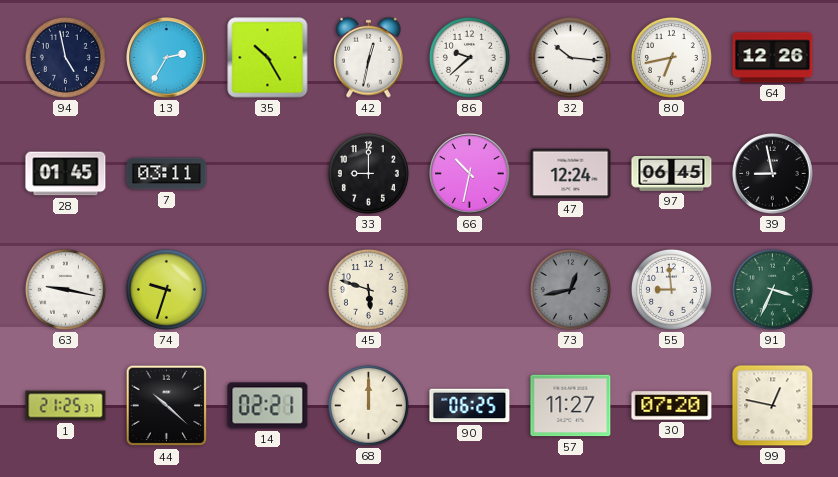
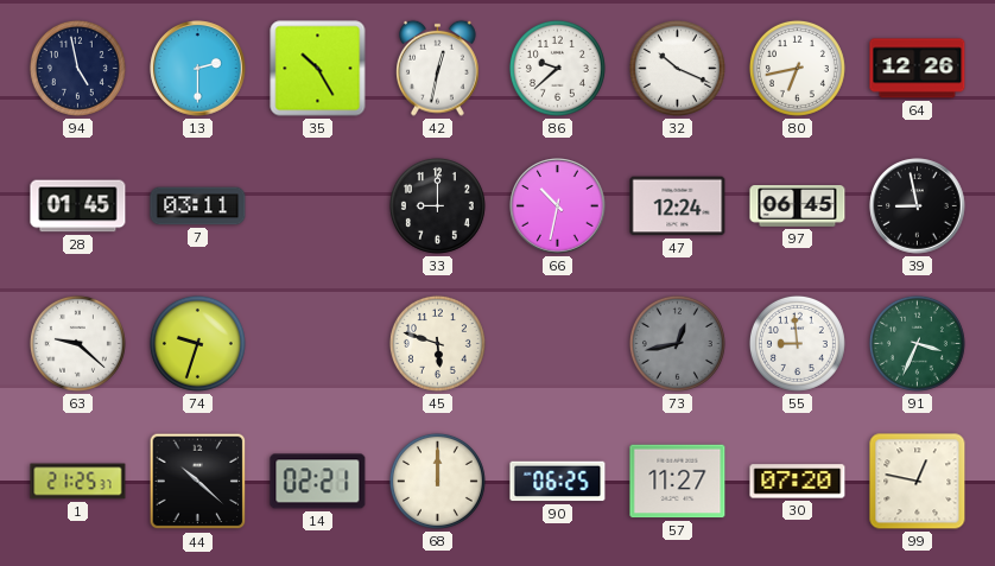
13: 2:35 -> 2:30 (198, 69)
32: 10:16 -> 10:19 (677, 68)
63: 9:17 -> 9:22 (77, 343)
